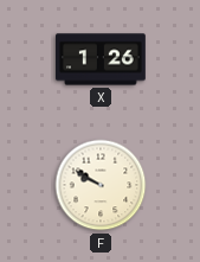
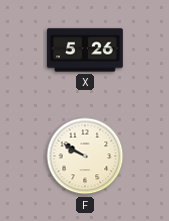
X: 1:26 -> 5:26 (86, 50)
